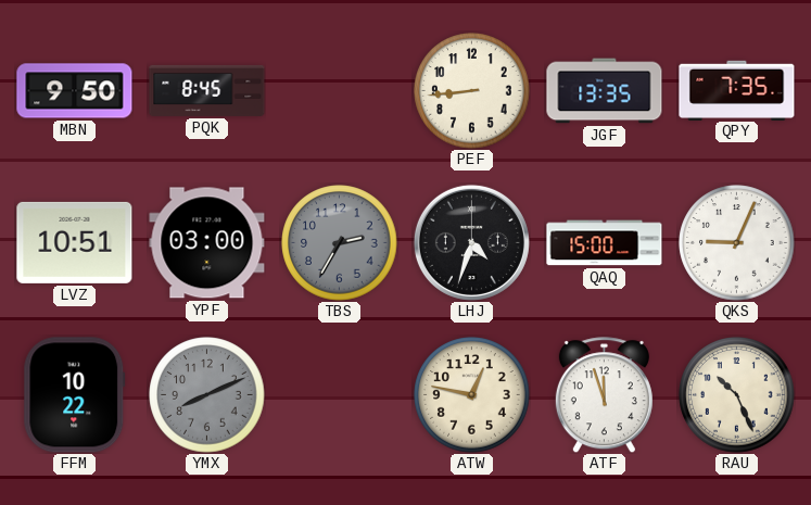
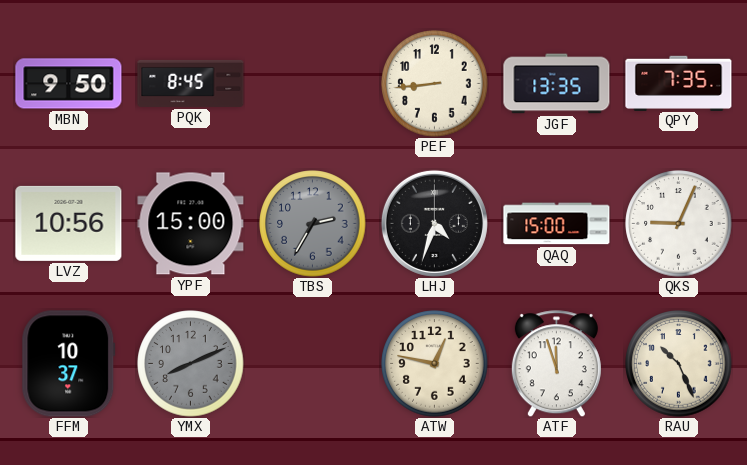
LVZ: 10:51 -> 10:56 (69, 223)
YPF: 03:00 -> 15:00 (191, 224)
FFM: 10:22 -> 10:37 (69, 364)
